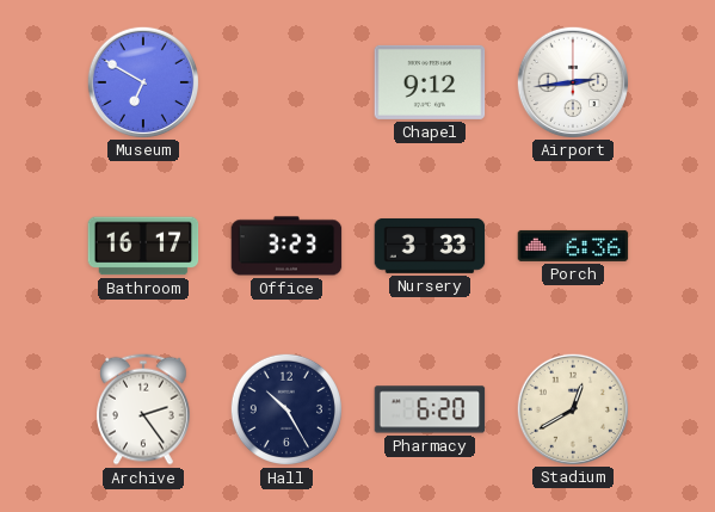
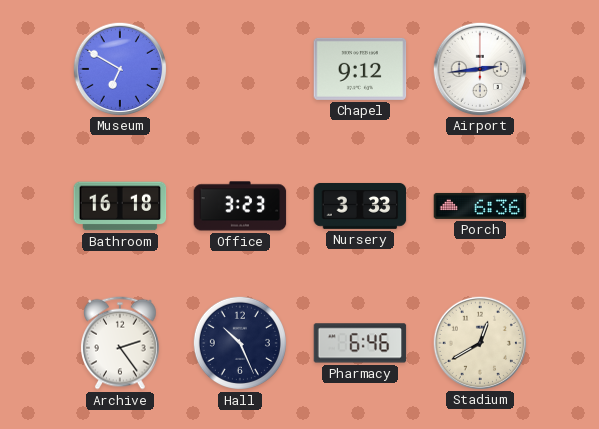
Bathroom: 16:17 -> 16:18 (120, 206)
Hall: 10:25 -> 10:26 (240, 343)
Pharmacy: 6:20 -> 6:46 (360, 343)
